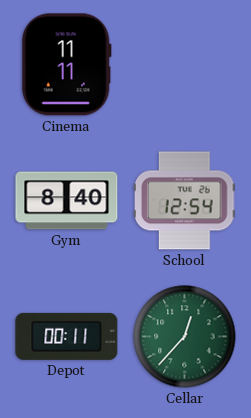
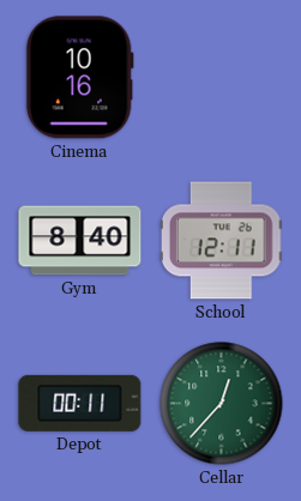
Cinema: 11:11 -> 10:16 (79, 78)
School: 12:54 -> 12:11 (222, 241)
